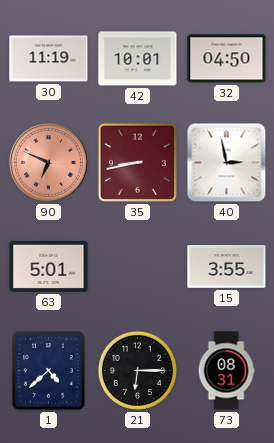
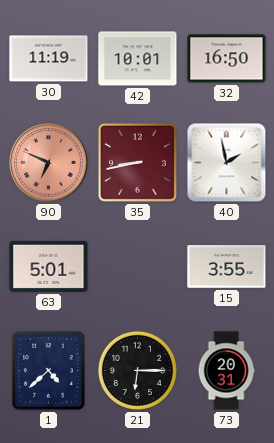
32: 04:50 -> 16:50 (227, 59)
40: 2:58 -> 1:58 (227, 163)
73: 08:31 -> 20:31 (226, 371)
